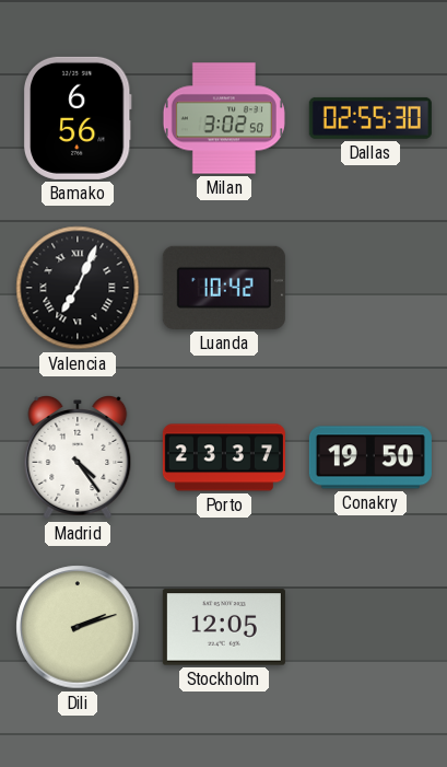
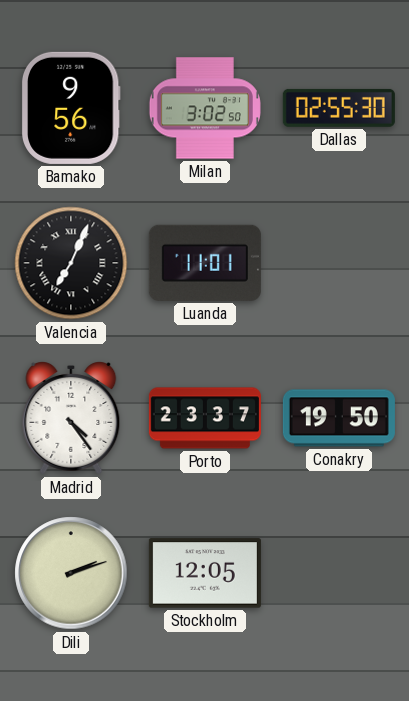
Bamako: 6:56 -> 9:56 (71, 108)
Luanda: 10:42 -> 11:01 (205, 263)
